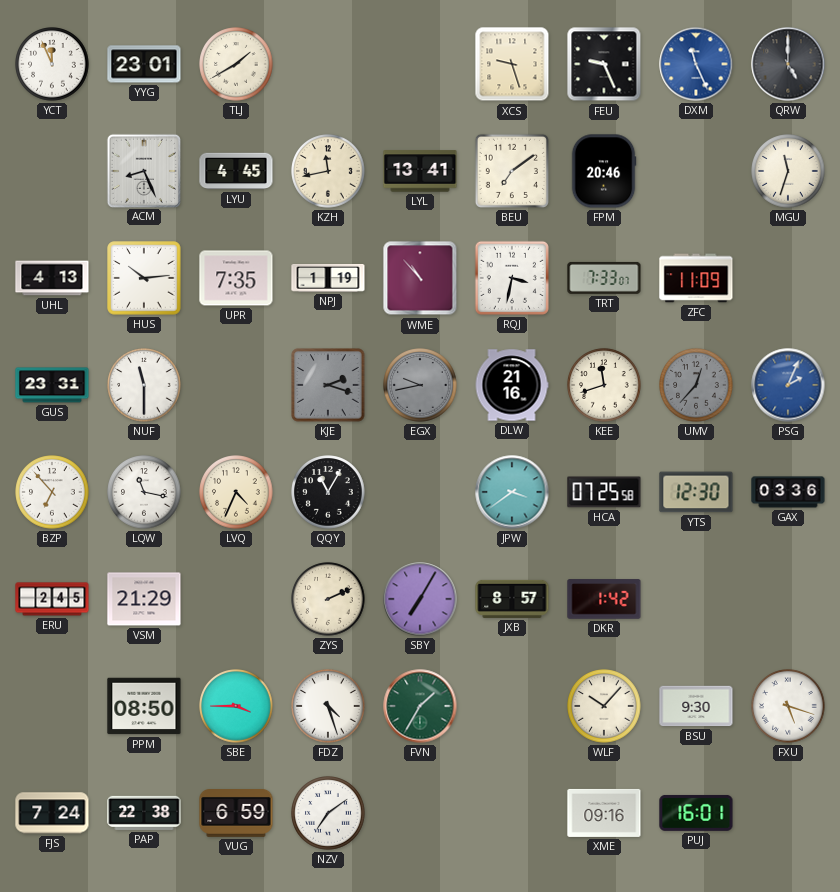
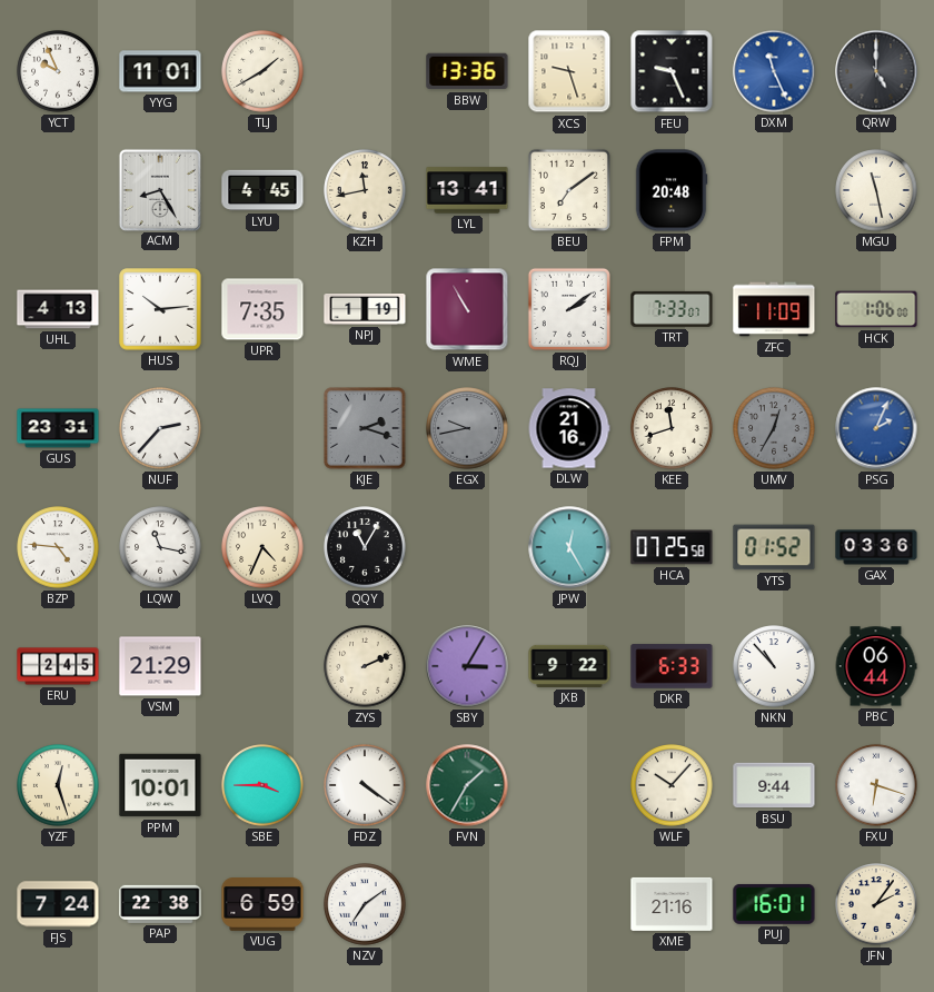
YCT: 11:56 -> 9:56 (58, 71)
YYG: 23:01 -> 11:01 (160, 71)
BBW: none -> 13:36 (467, 71)
ACM: 8:26 -> 8:25 (159, 189)
FPM: 20:46 -> 20:48 (672, 190)
MGU: 11:33 -> 11:28 (876, 190)
WME: 10:53 -> 10:55 (467, 309)
RQJ: 3:32 -> 2:09 (569, 309)
HCK: none -> 1:06 (876, 309)
NUF: 11:30 -> 2:37 (160, 428)
UMV: 12:37 -> 12:35 (774, 428)
BZP: 6:53 -> 4:46 (58, 547)
JPW: 3:39 -> 12:25 (569, 547)
YTS: 12:30 -> 01:52 (774, 547)
SBY: 7:05 -> 3:05 (467, 666)
JXB: 8:57 -> 9:22 (569, 666)
DKR: 1:42 -> 6:33 (672, 666)
NKN: none -> 10:53 (774, 666)
PBC: none -> 06:44 (876, 666)
YZF: none -> 12:27 (58, 785)
PPM: 08:50 -> 10:01 (160, 785)
FDZ: 4:27 -> 4:21 (365, 785)
BSU: 9:30 -> 9:44 (774, 785)
FXU: 5:18 -> 6:18 (876, 785)
XME: 09:16 -> 21:16 (672, 904)
JFN: none -> 2:06 (876, 904)
